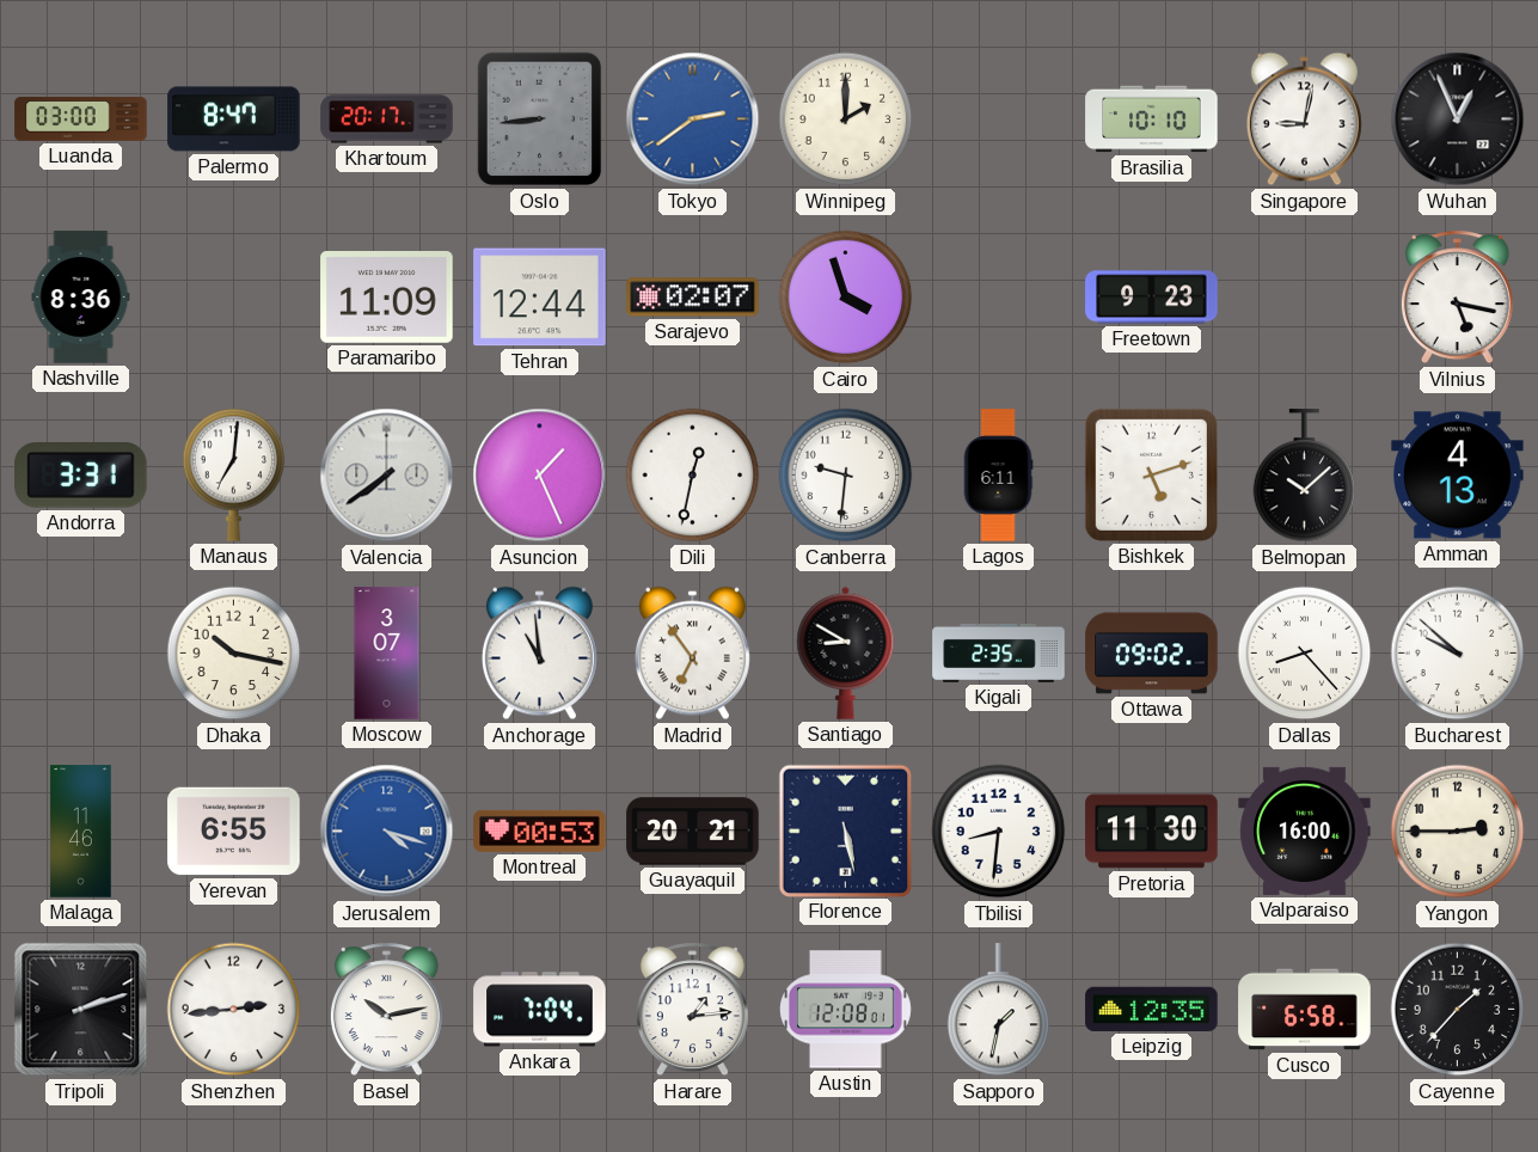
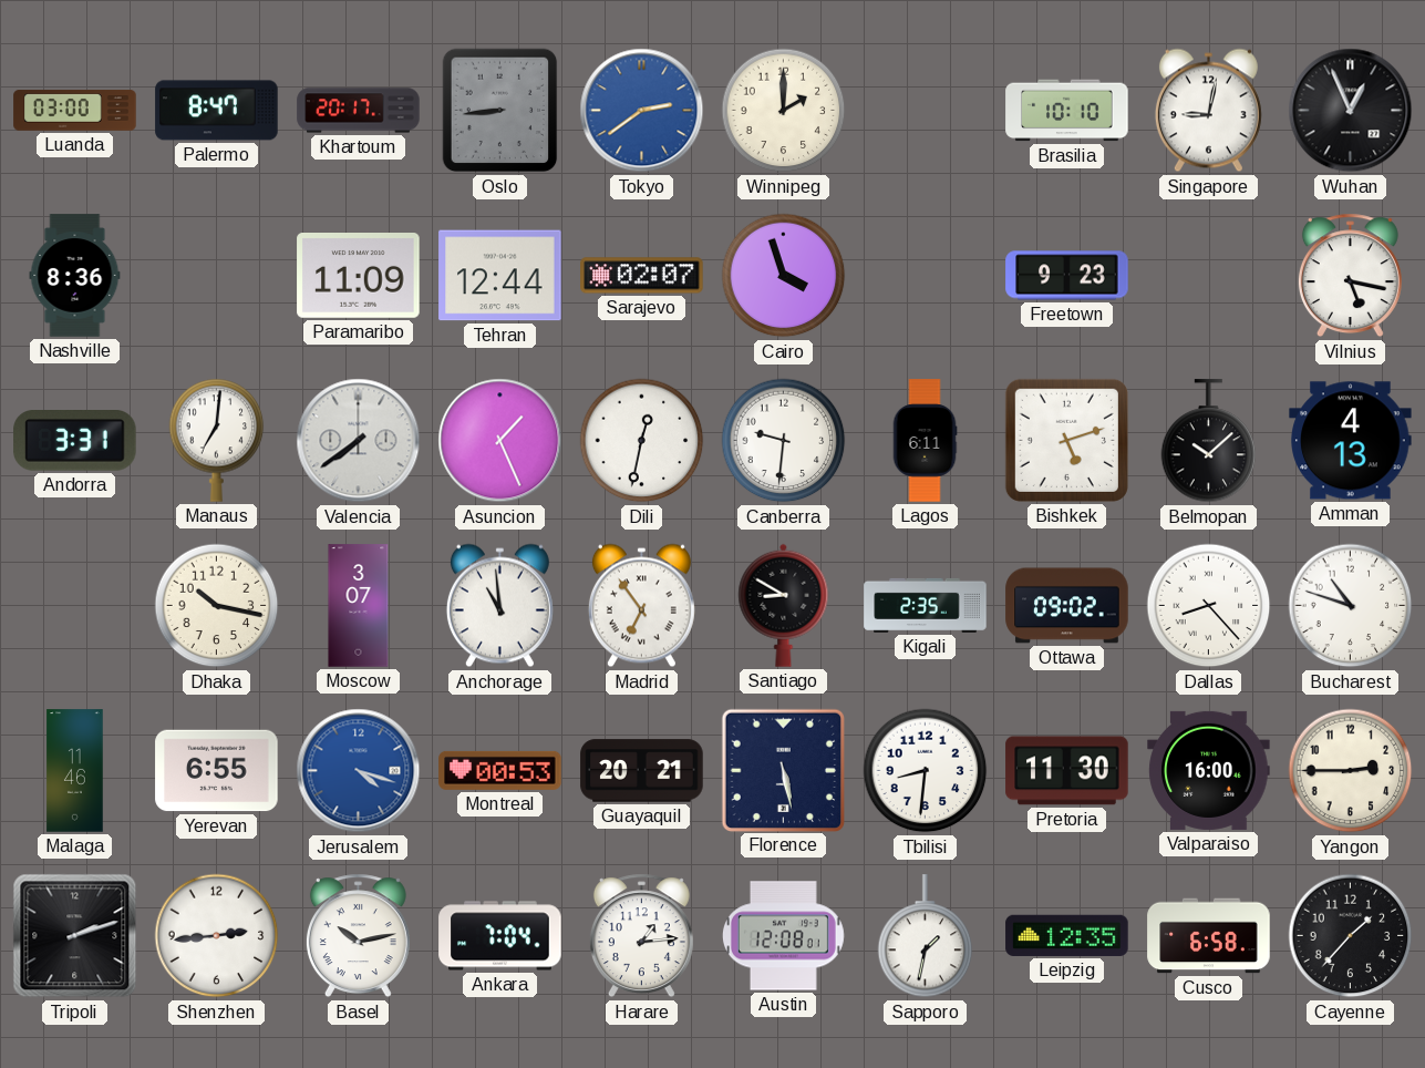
Bucharest: 9:52 -> 10:48 (1351, 606)
